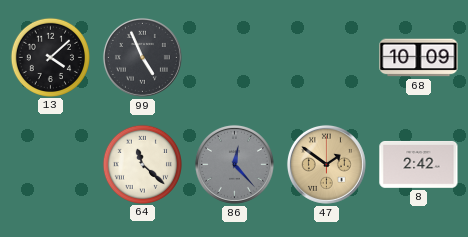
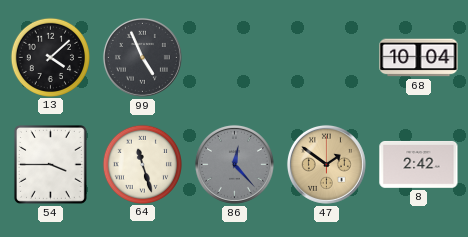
68: 10:09 -> 10:04 (419, 58)
54: none -> 3:45 (50, 165)
64: 11:22 -> 11:27 (142, 164)
